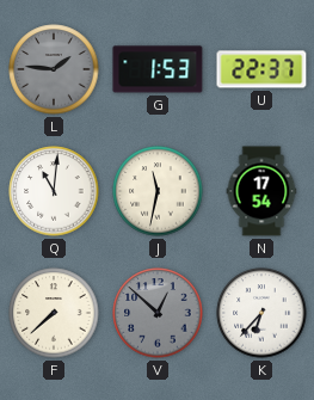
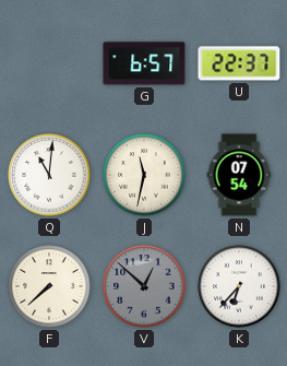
L: 1:46 -> none (54, 69)
G: 1:53 -> 6:57 (144, 63)
N: 17:54 -> 07:54 (239, 175)
